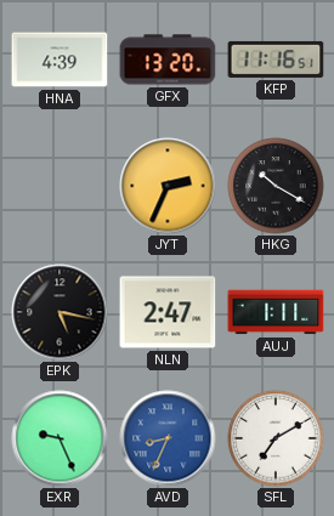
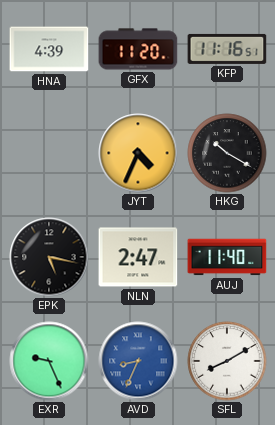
GFX: 13:20 -> 11:20 (138, 49)
JYT: 2:34 -> 4:34 (138, 153)
AUJ: 1:11 -> 11:40 (227, 257)
SFL: 7:10 -> 8:10 (227, 361)
